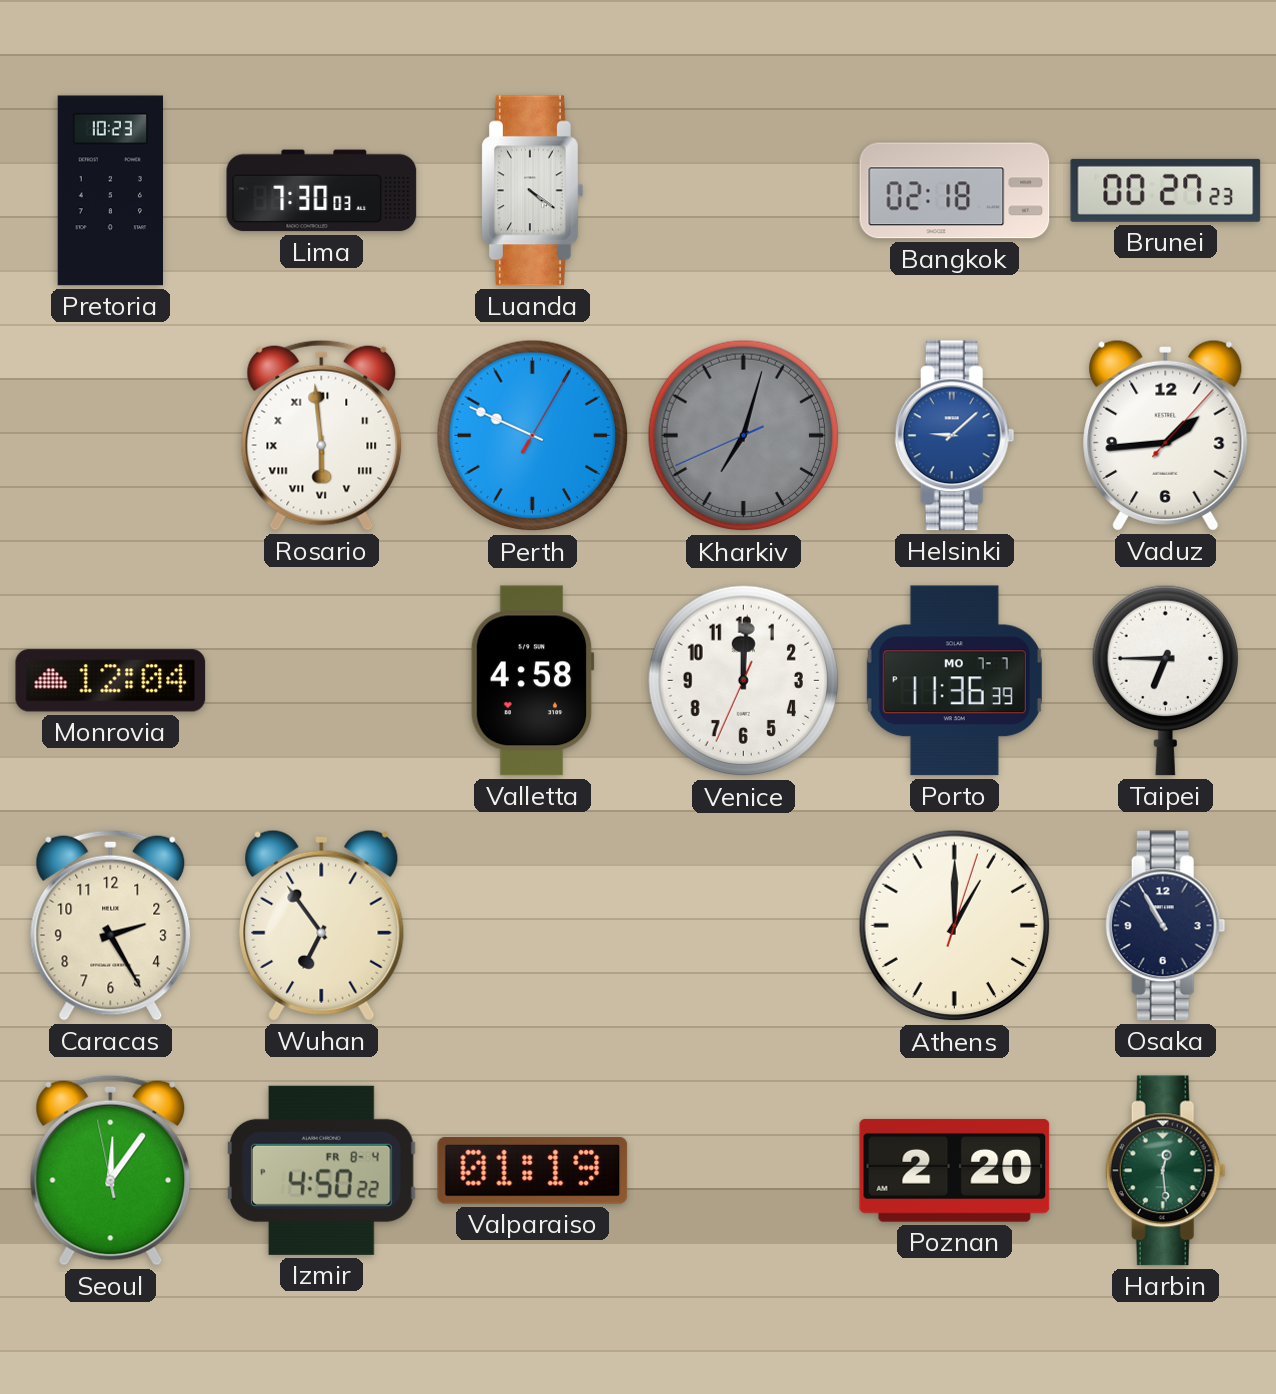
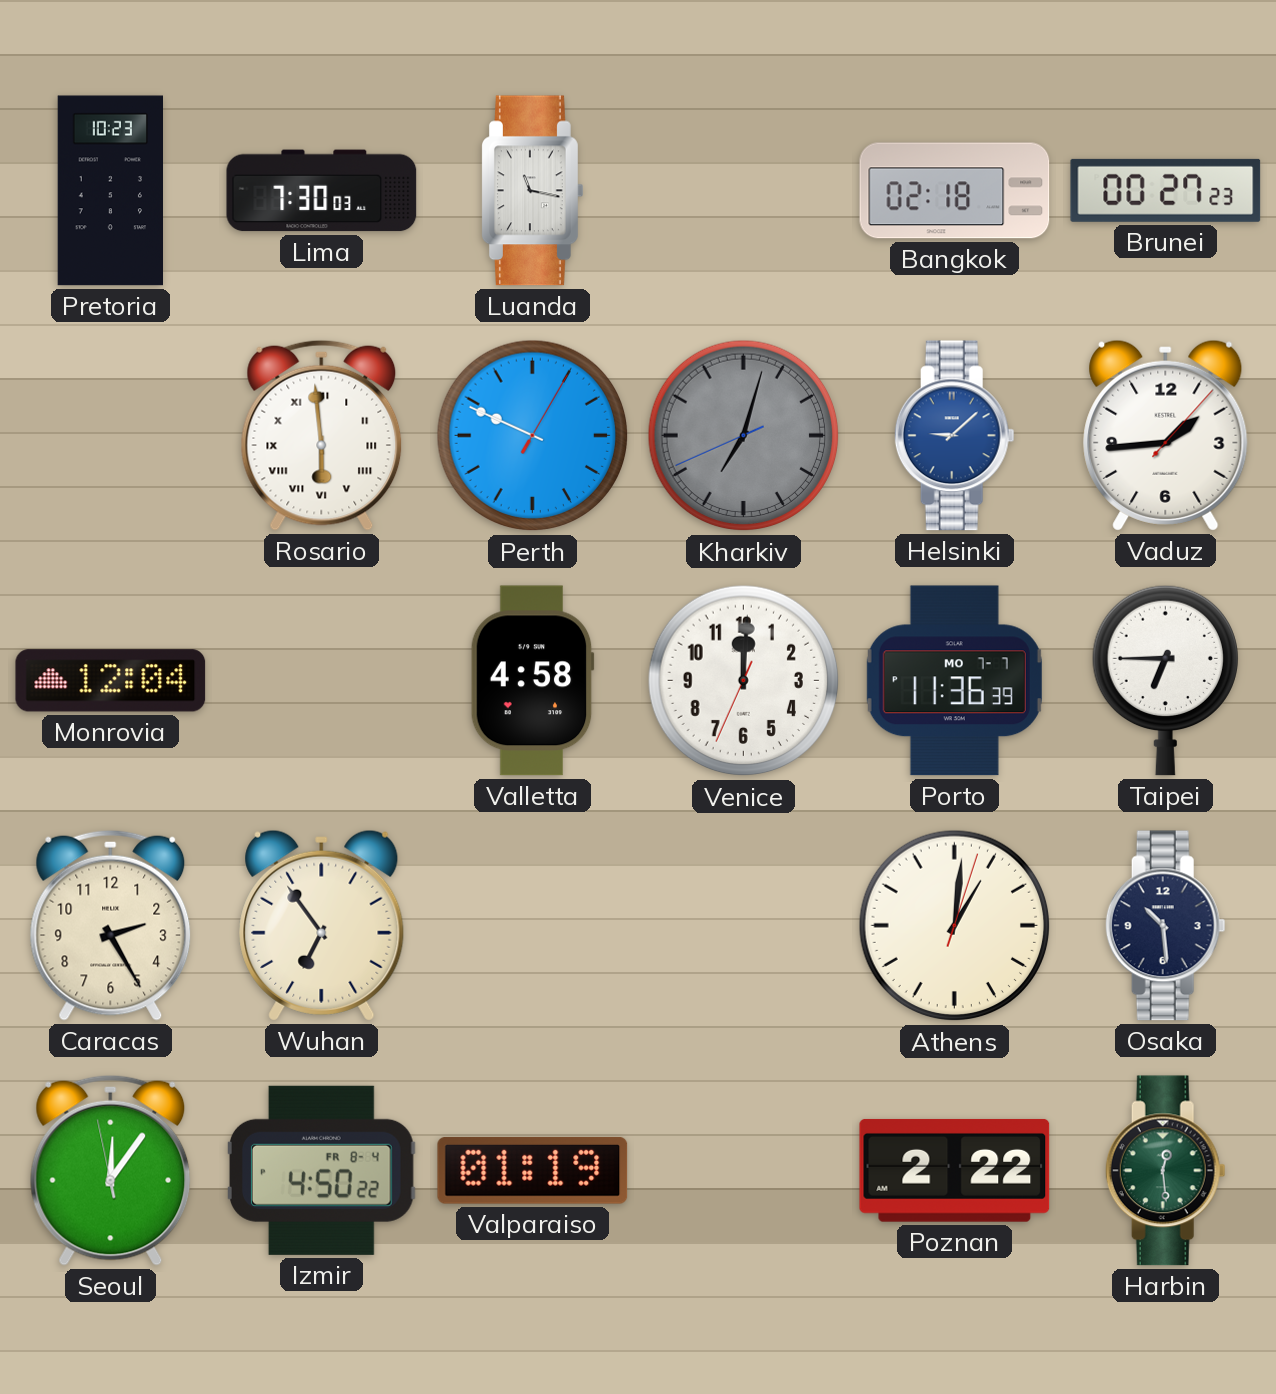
Luanda: 4:21 -> 11:17 (533, 191)
Athens: 1:00 -> 1:01 (955, 926)
Osaka: 10:55 -> 10:29 (1165, 926)
Poznan: 2:20 -> 2:22 (955, 1170)
